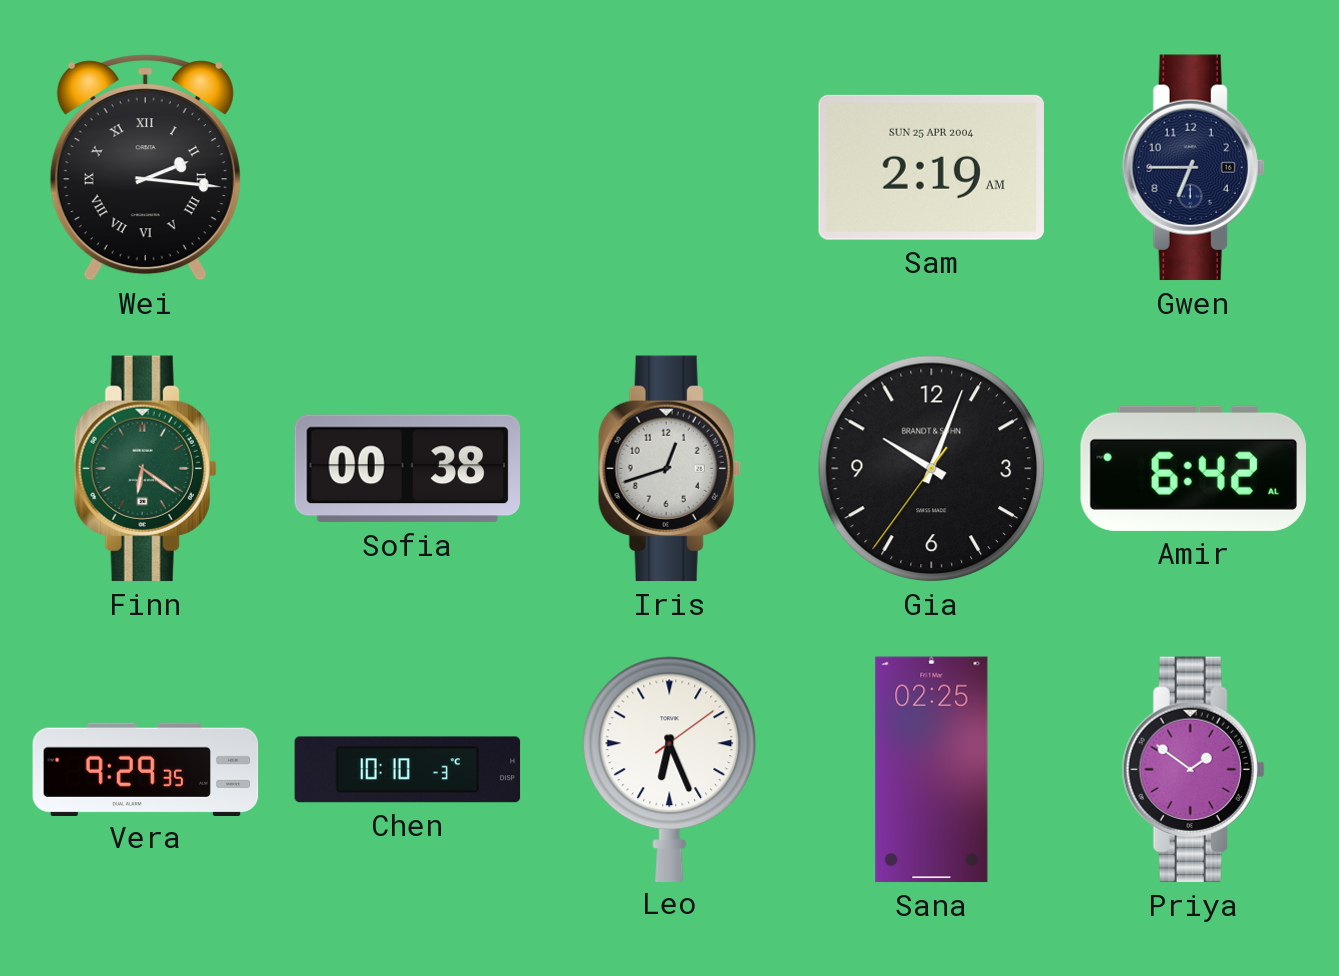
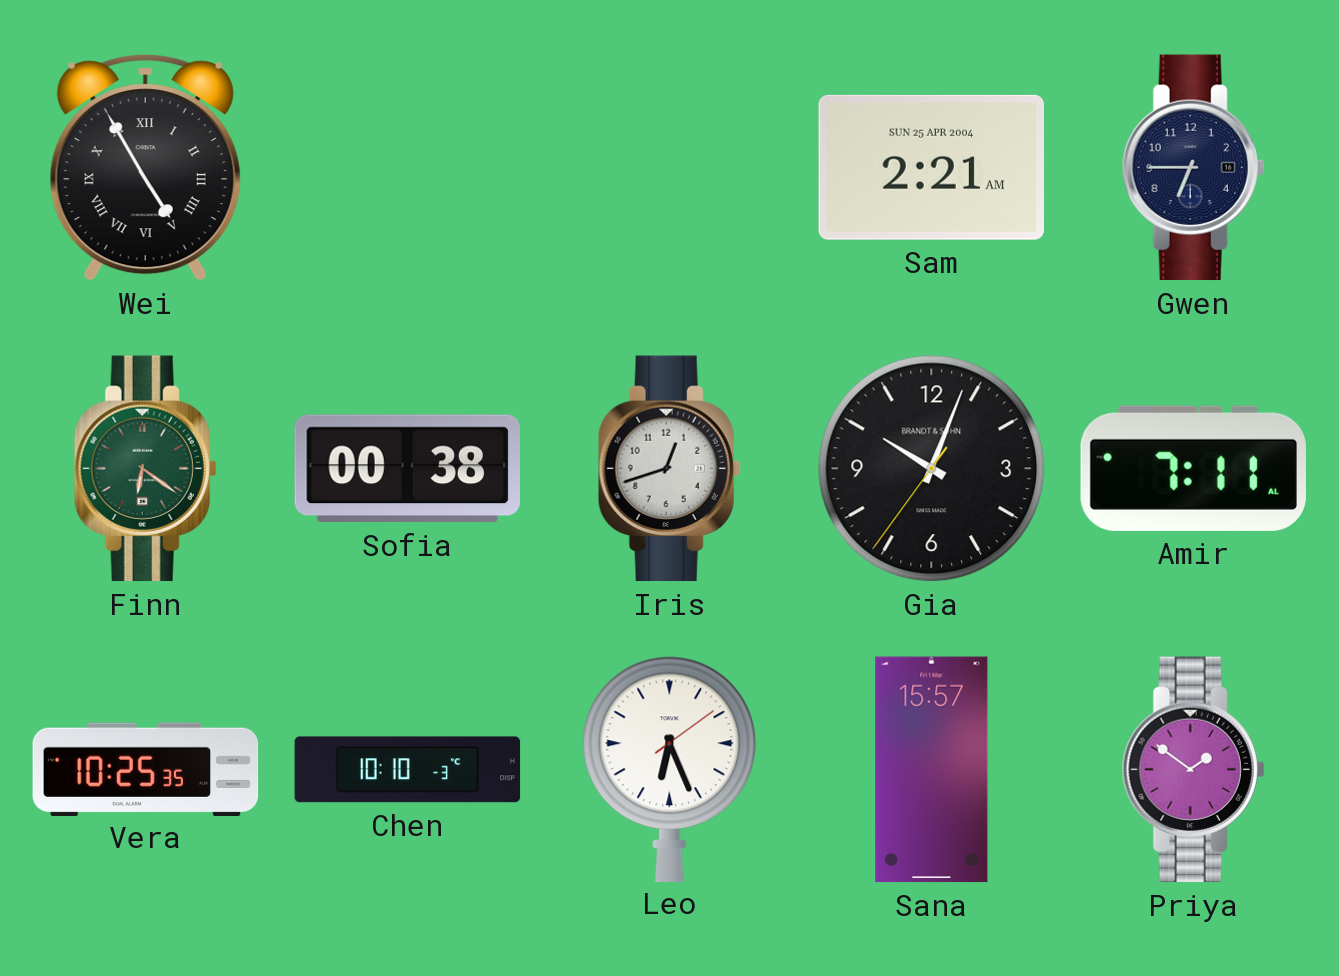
Wei: 2:16 -> 4:55 (145, 168)
Sam: 2:19 -> 2:21 (931, 167)
Amir: 6:42 -> 7:11 (1193, 468)
Vera: 9:29 -> 10:25 (146, 769)
Sana: 02:25 -> 15:57 (932, 770)
